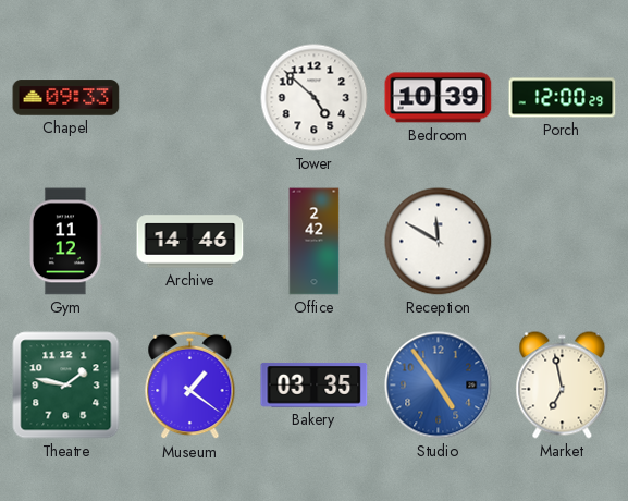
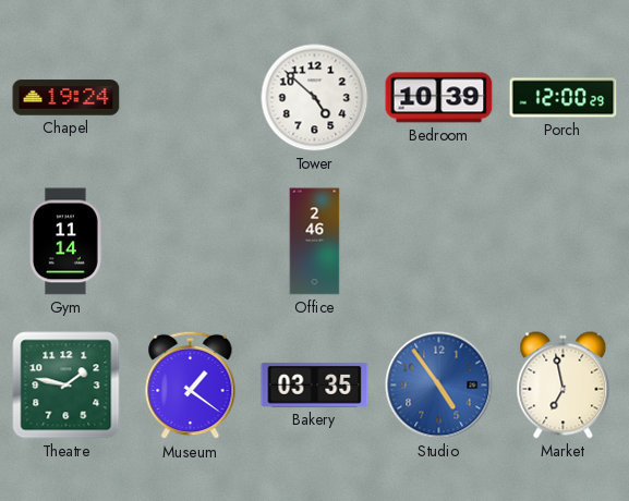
Chapel: 09:33 -> 19:24 (66, 98)
Gym: 11:12 -> 11:14 (66, 242)
Archive: 14:46 -> none (190, 242)
Office: 2:42 -> 2:46 (315, 242)
Reception: 11:50 -> none (439, 242)
